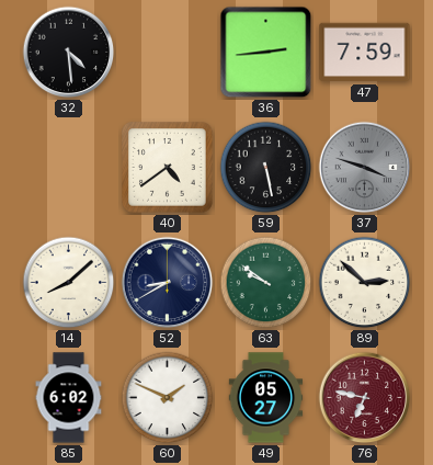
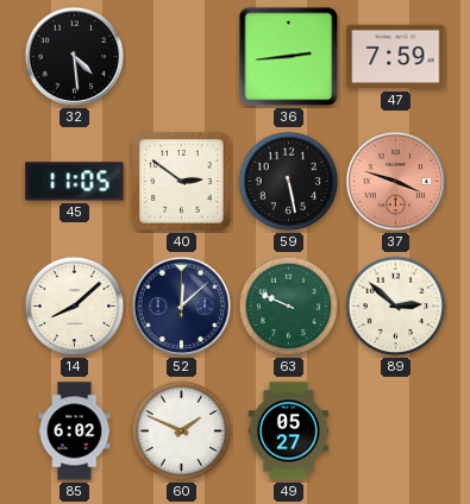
45: none -> 11:05 (75, 182)
40: 4:39 -> 2:51 (182, 182)
37 dial: grey -> salmon (396, 182)
52: 8:40 -> 12:08 (182, 307)
63: 9:51 -> 9:49 (289, 307)
76: 6:47 -> none (365, 398)
